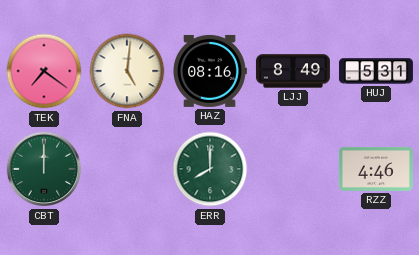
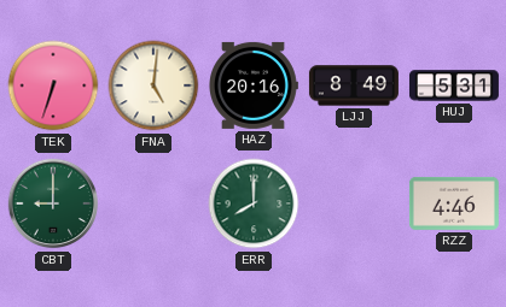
TEK: 7:21 -> 6:33 (53, 85)
HAZ: 08:16 -> 20:16 (254, 85)
CBT: 12:00 -> 9:00 (53, 203)
